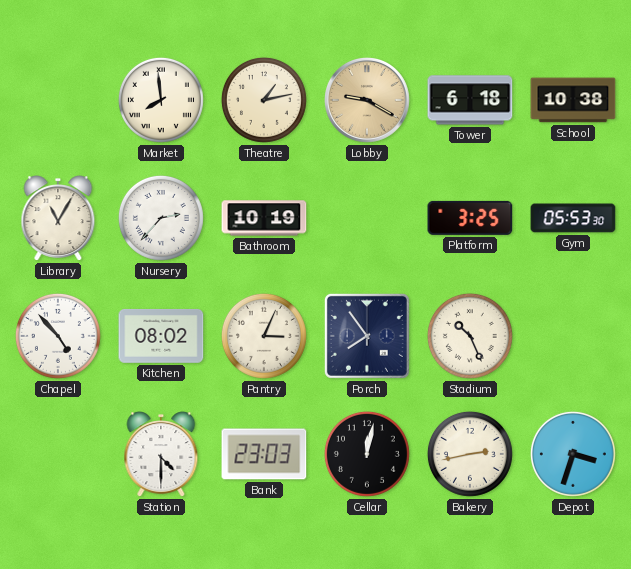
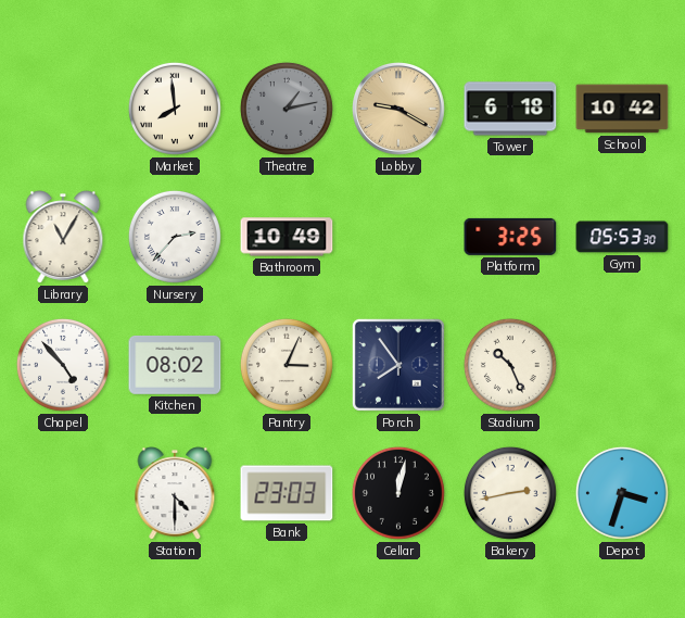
Theatre dial: cream -> grey (287, 109)
School: 10:38 -> 10:42 (622, 109)
Bathroom: 10:19 -> 10:49 (287, 237)
